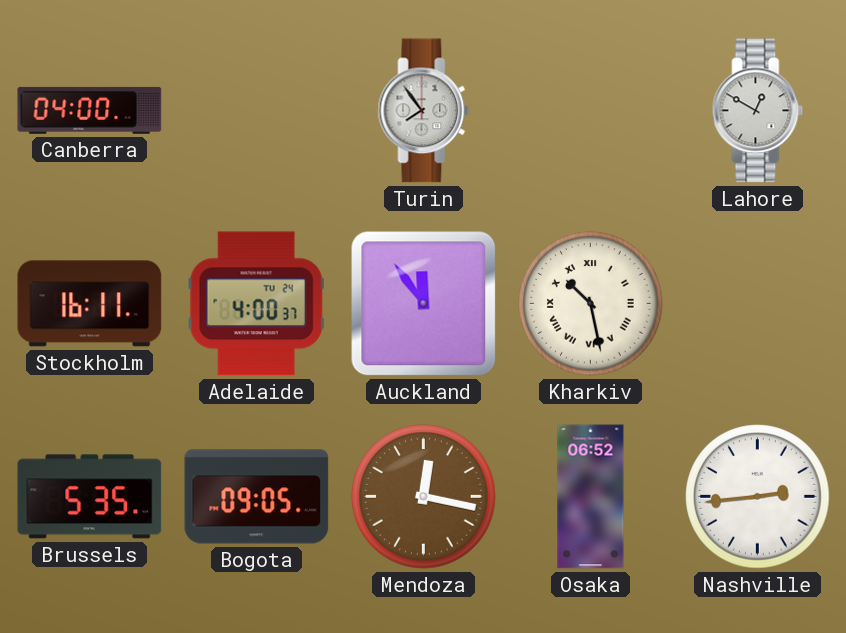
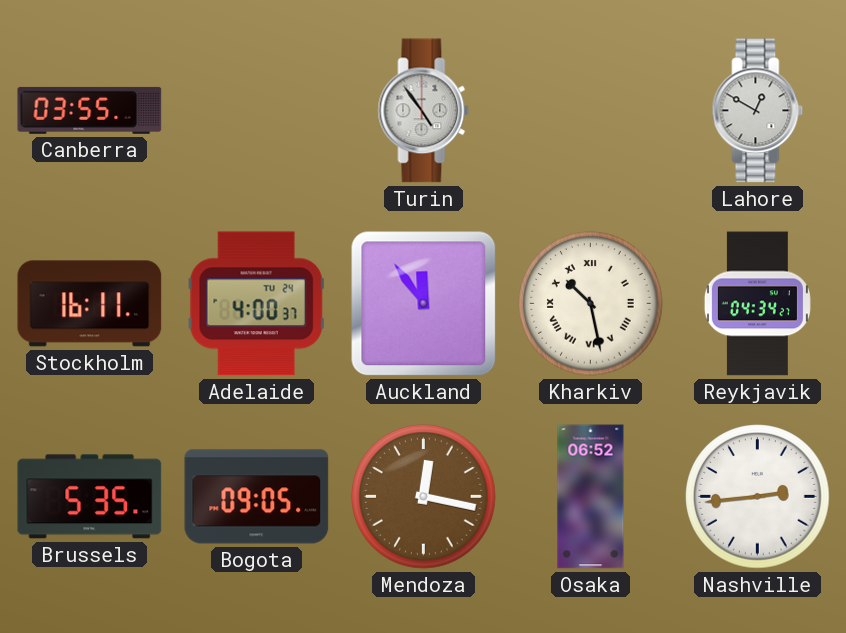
Canberra: 04:00 -> 03:55 (90, 110)
Turin: 7:54 -> 4:54 (424, 111)
Reykjavik: none -> 04:34 (757, 304)
